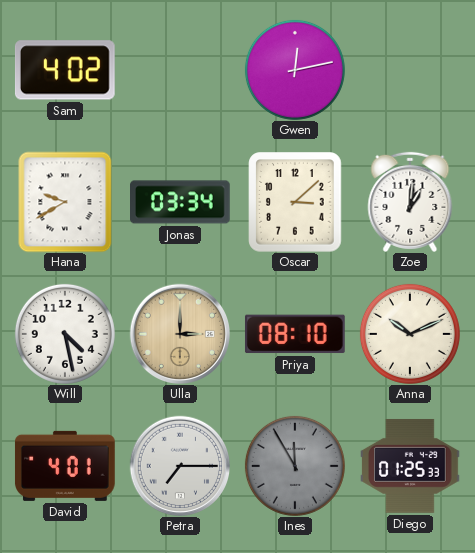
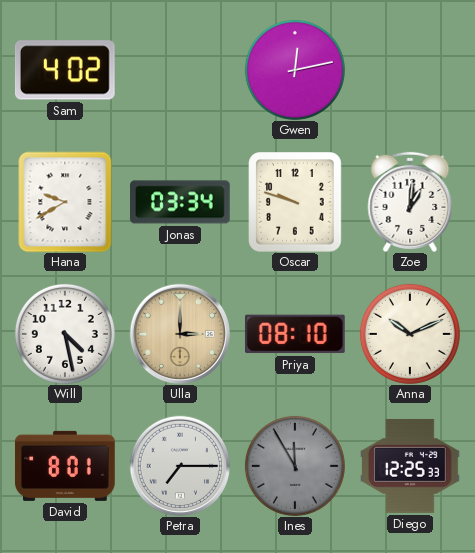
Oscar: 3:08 -> 9:48 (295, 202)
David: 4:01 -> 8:01 (65, 466)
Diego: 01:25 -> 12:25 (411, 466)
